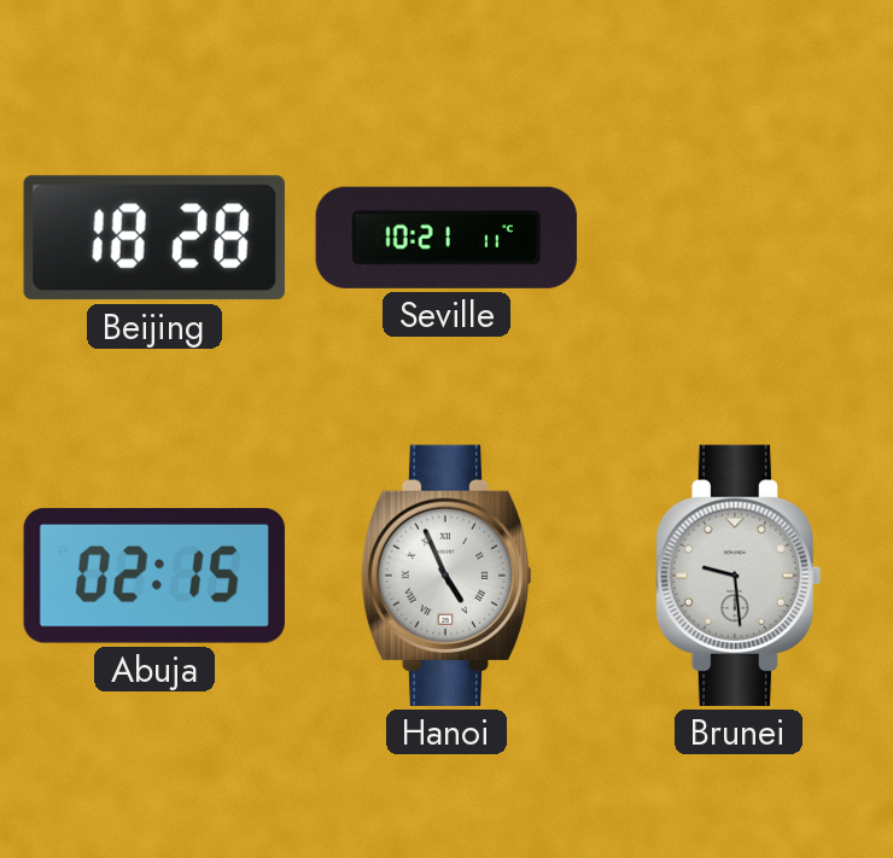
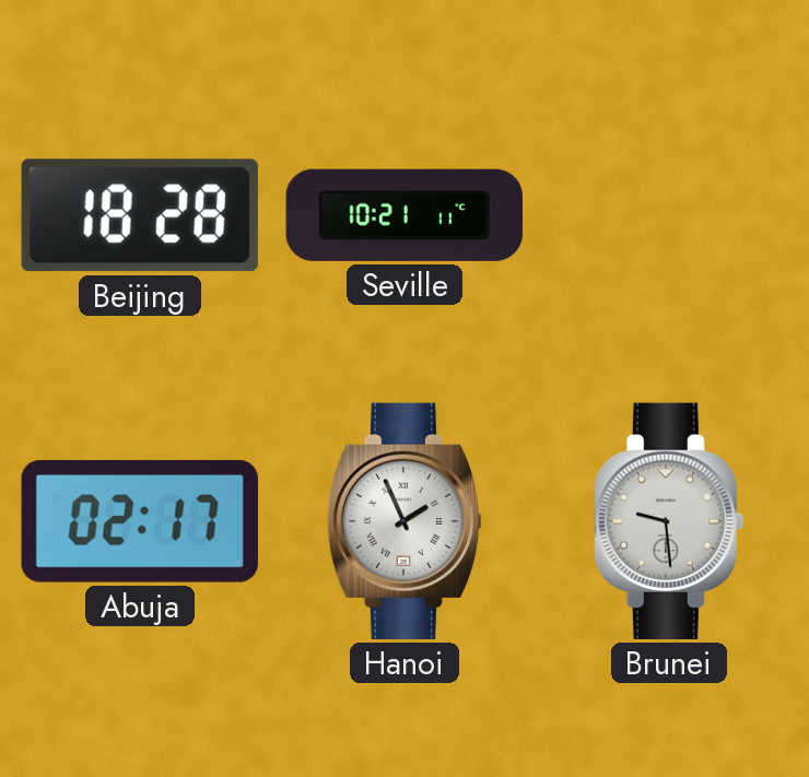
Abuja: 02:15 -> 02:17 (140, 521)
Hanoi: 4:56 -> 1:56 (404, 521)
